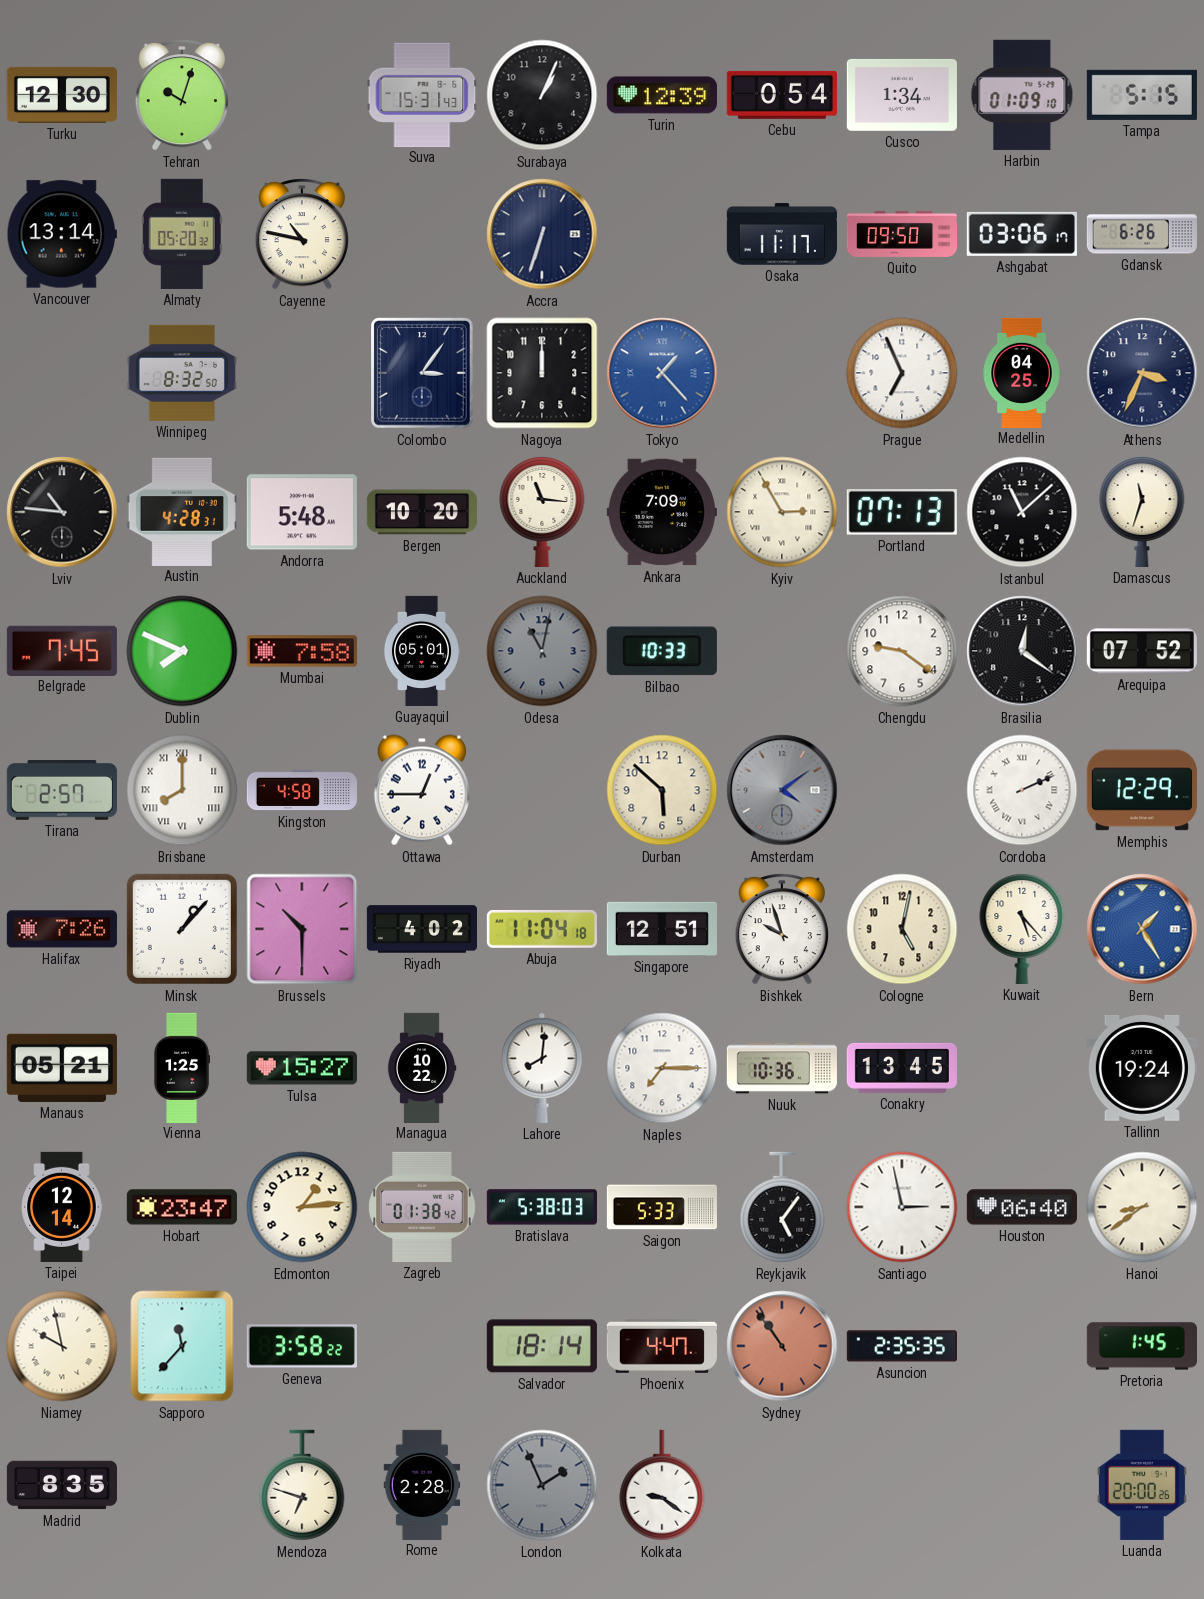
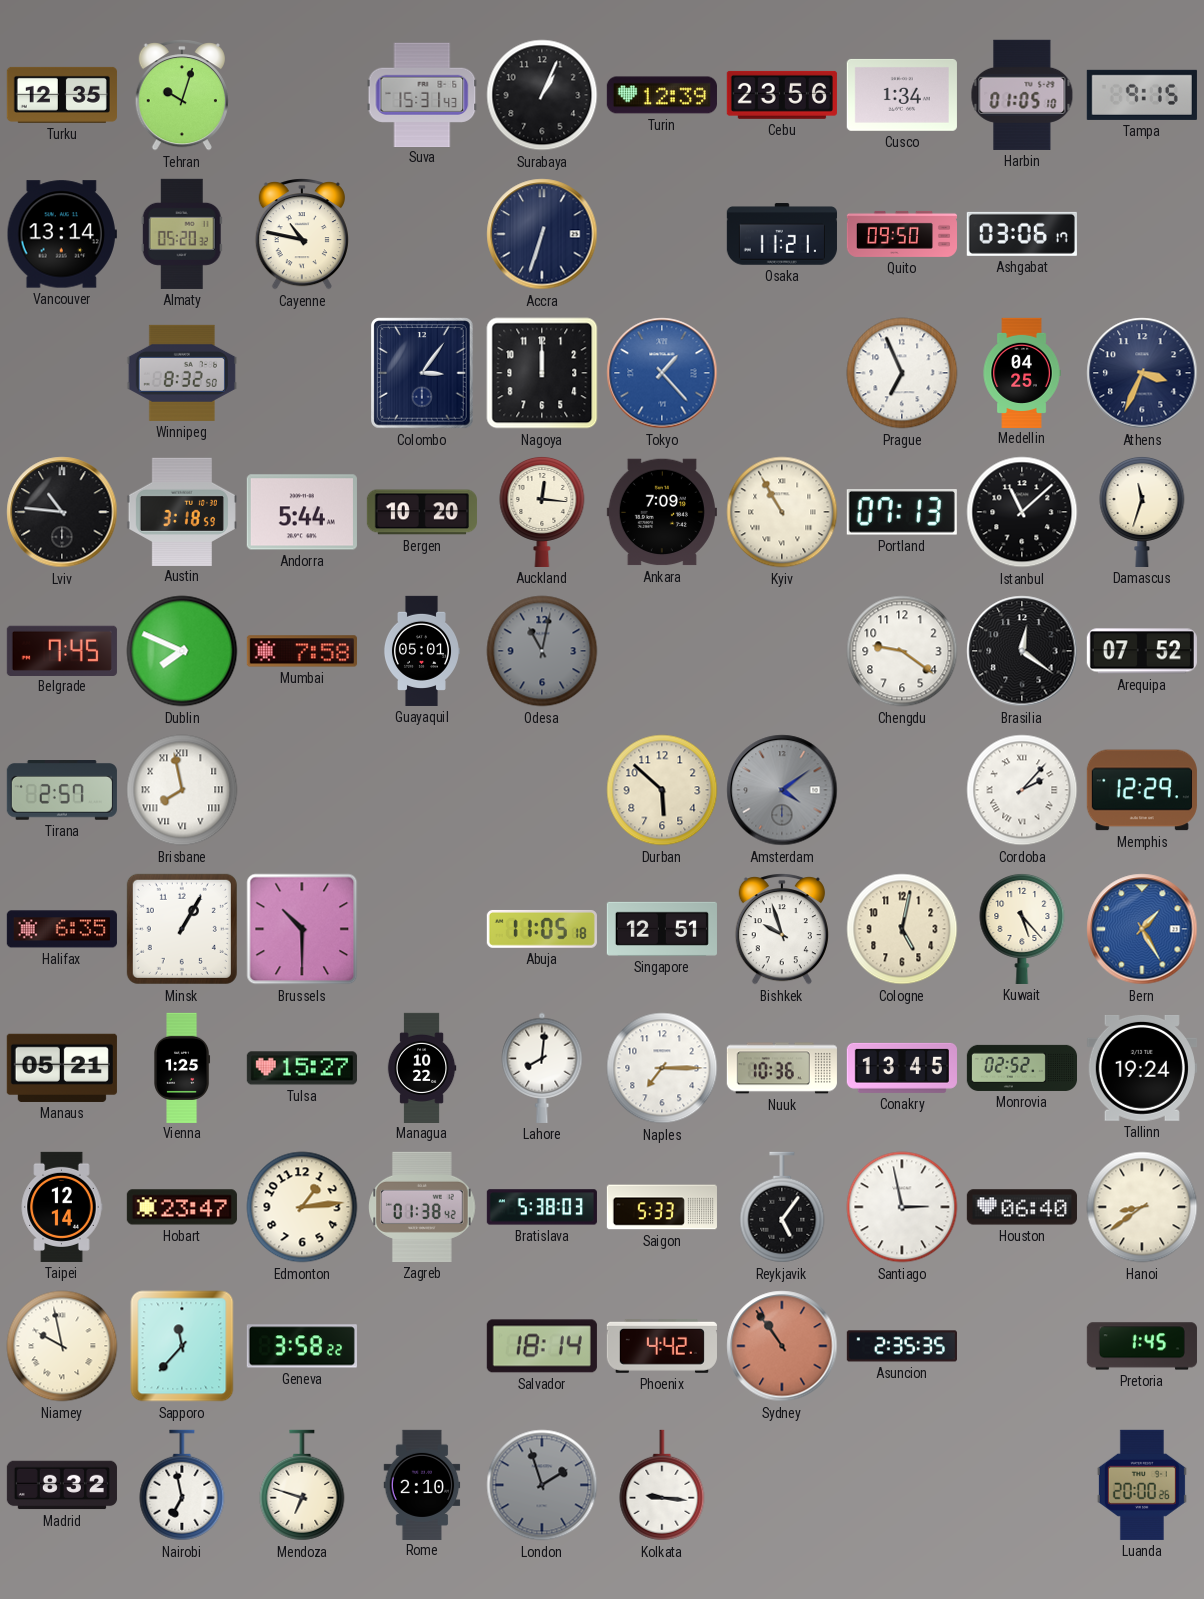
Turku: 12:30 -> 12:35 (62, 95)
Cebu: 0:54 -> 23:56 (782, 95)
Harbin: 01:09 -> 01:05 (1022, 95)
Tampa: 5:15 -> 9:15 (1142, 95)
Osaka: 11:17 -> 11:21 (782, 234)
Gdansk: 6:26 -> none (1142, 234)
Austin: 4:28 -> 3:18 (182, 511)
Andorra: 5:48 -> 5:44 (302, 512)
Auckland: 11:16 -> 12:16 (542, 511)
Kyiv: 2:55 -> 10:55 (782, 512)
Bilbao: 10:33 -> none (662, 651)
Brisbane: 8:00 -> 7:58 (182, 790)
Kingston: 4:58 -> none (302, 790)
Ottawa: 12:45 -> none (422, 790)
Cordoba: 2:11 -> 2:07 (1022, 790)
Halifax: 7:26 -> 6:35 (62, 929)
Minsk: 1:07 -> 1:05 (182, 929)
Riyadh: 4:02 -> none (421, 929)
Abuja: 11:04 -> 11:05 (542, 929)
Monrovia: none -> 02:52 (1021, 1068)
Phoenix: 4:47 -> 4:42 (662, 1346)
Madrid: 8:35 -> 8:32 (62, 1485)
Nairobi: none -> 6:58 (182, 1485)
Rome: 2:28 -> 2:10 (422, 1484)
London: 1:56 -> 1:57 (542, 1485)
Kolkata: 9:21 -> 9:16 (662, 1485)
